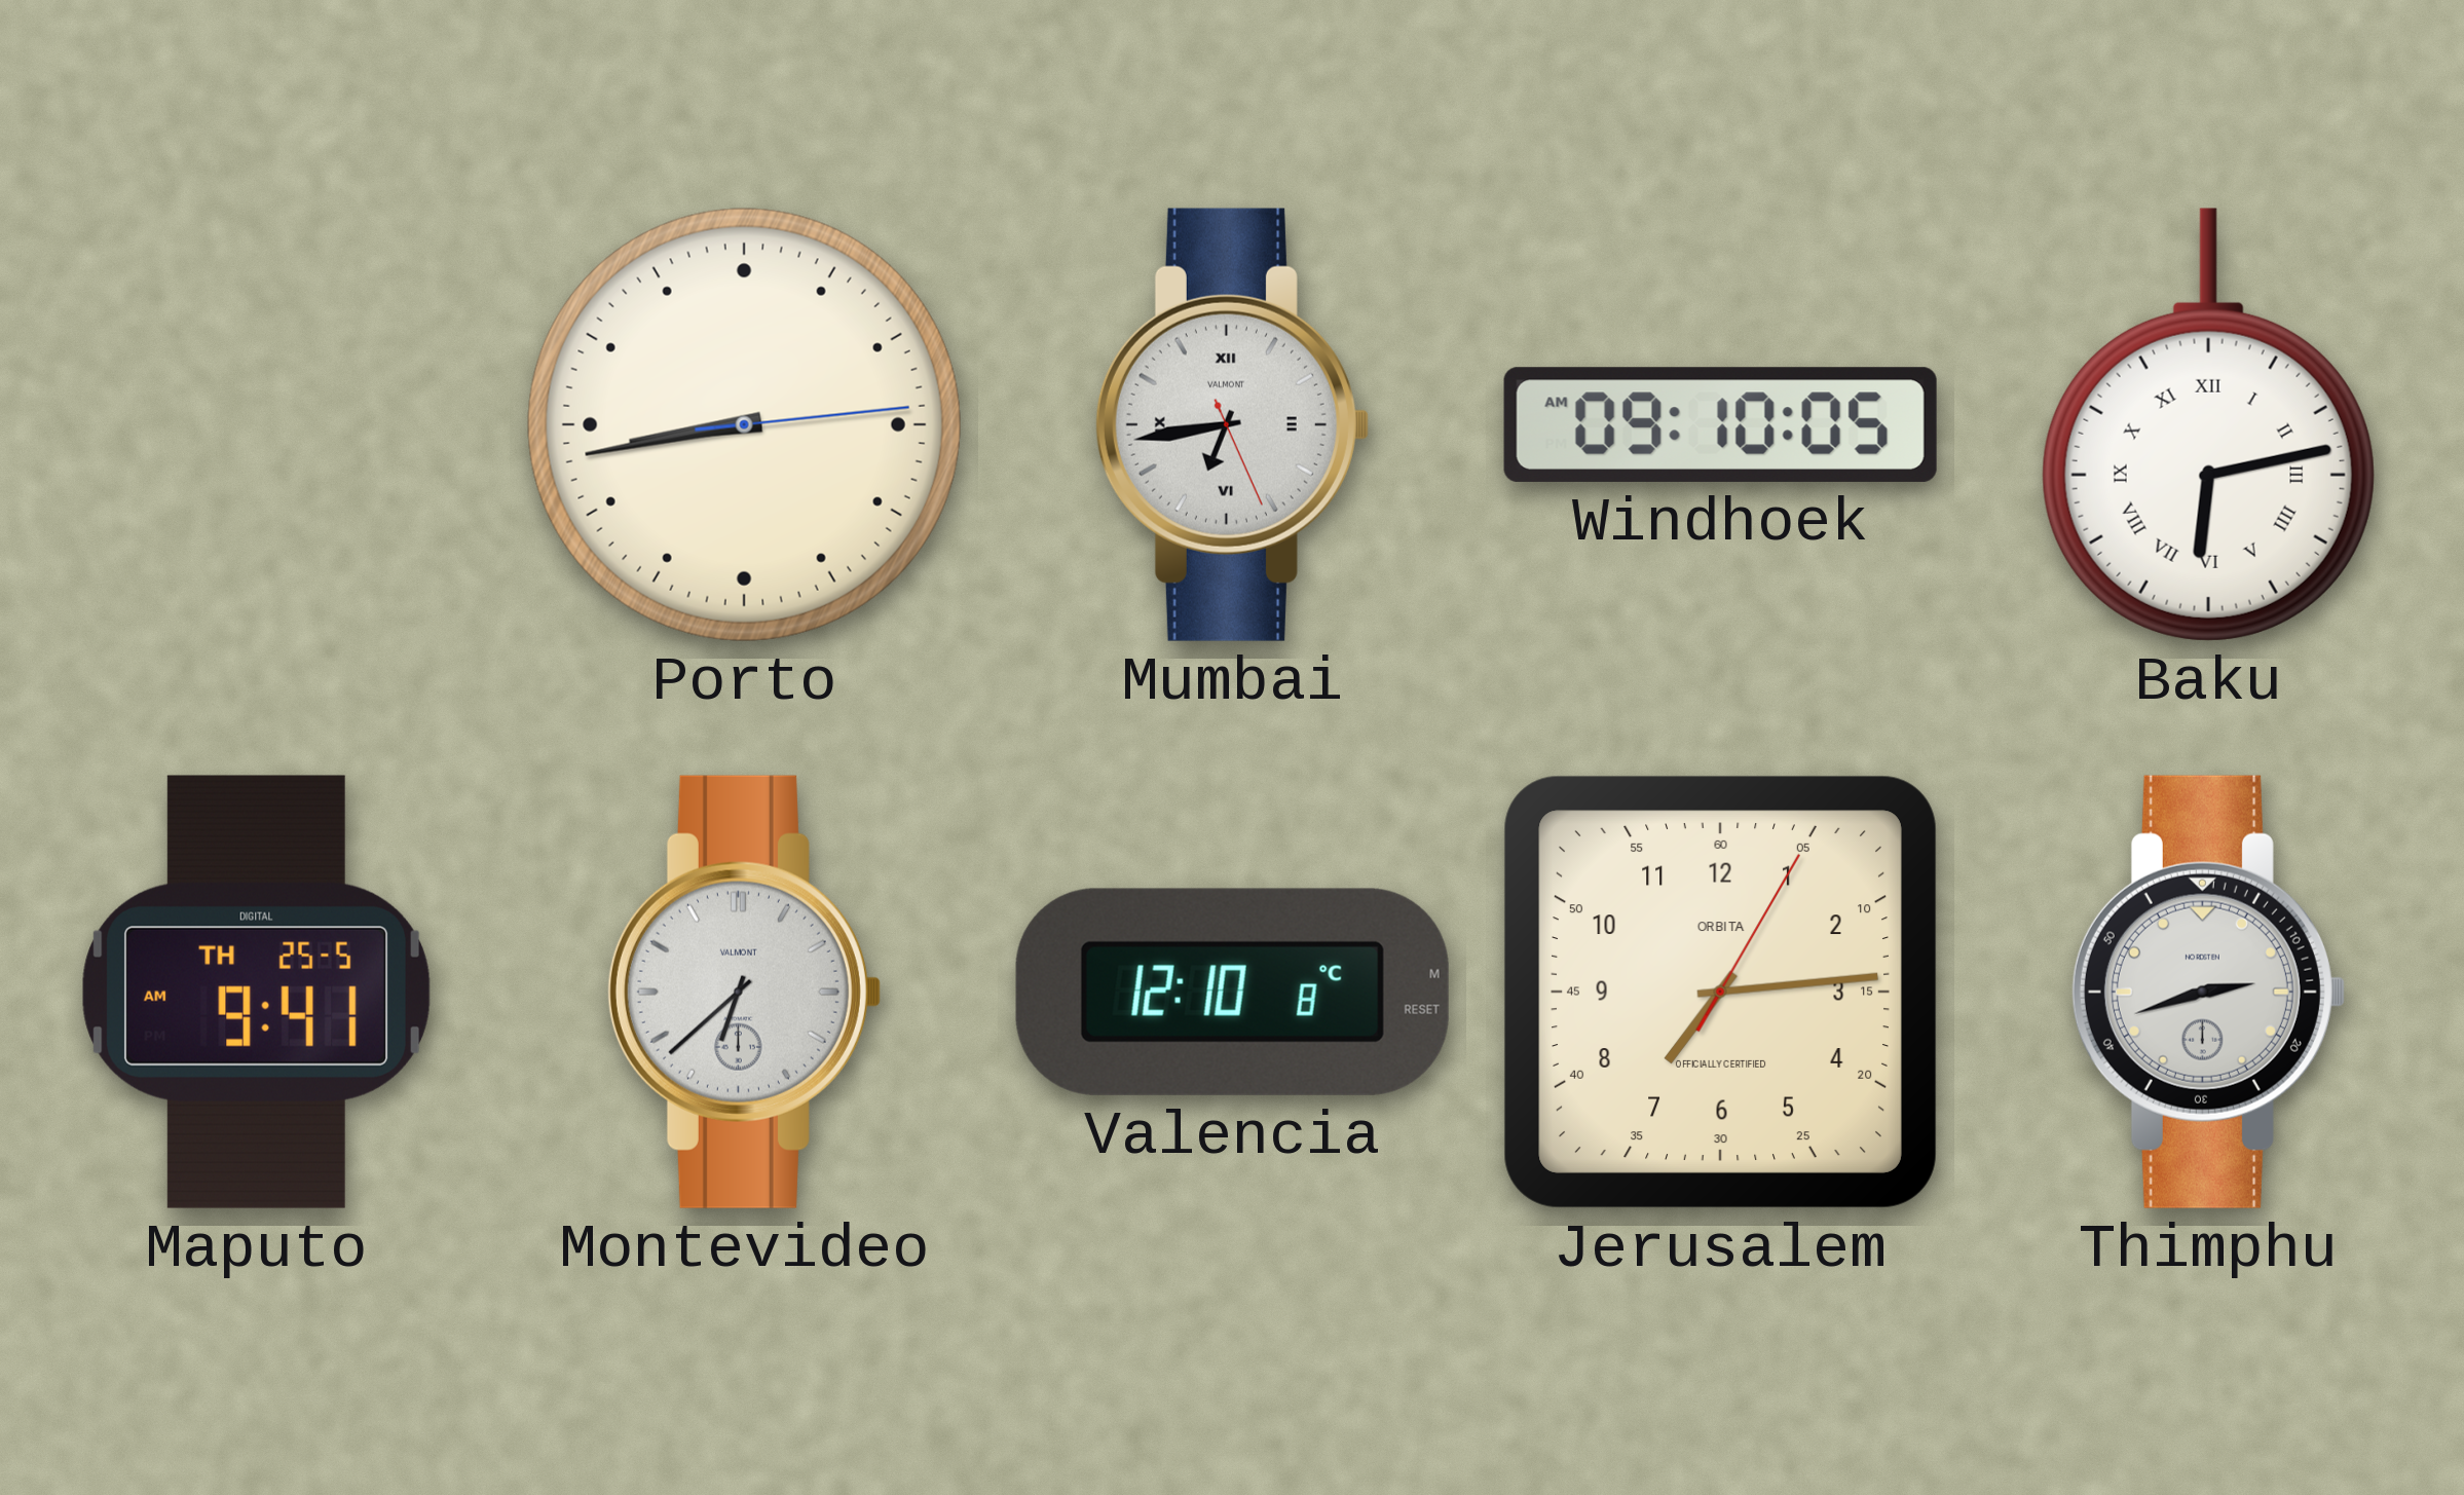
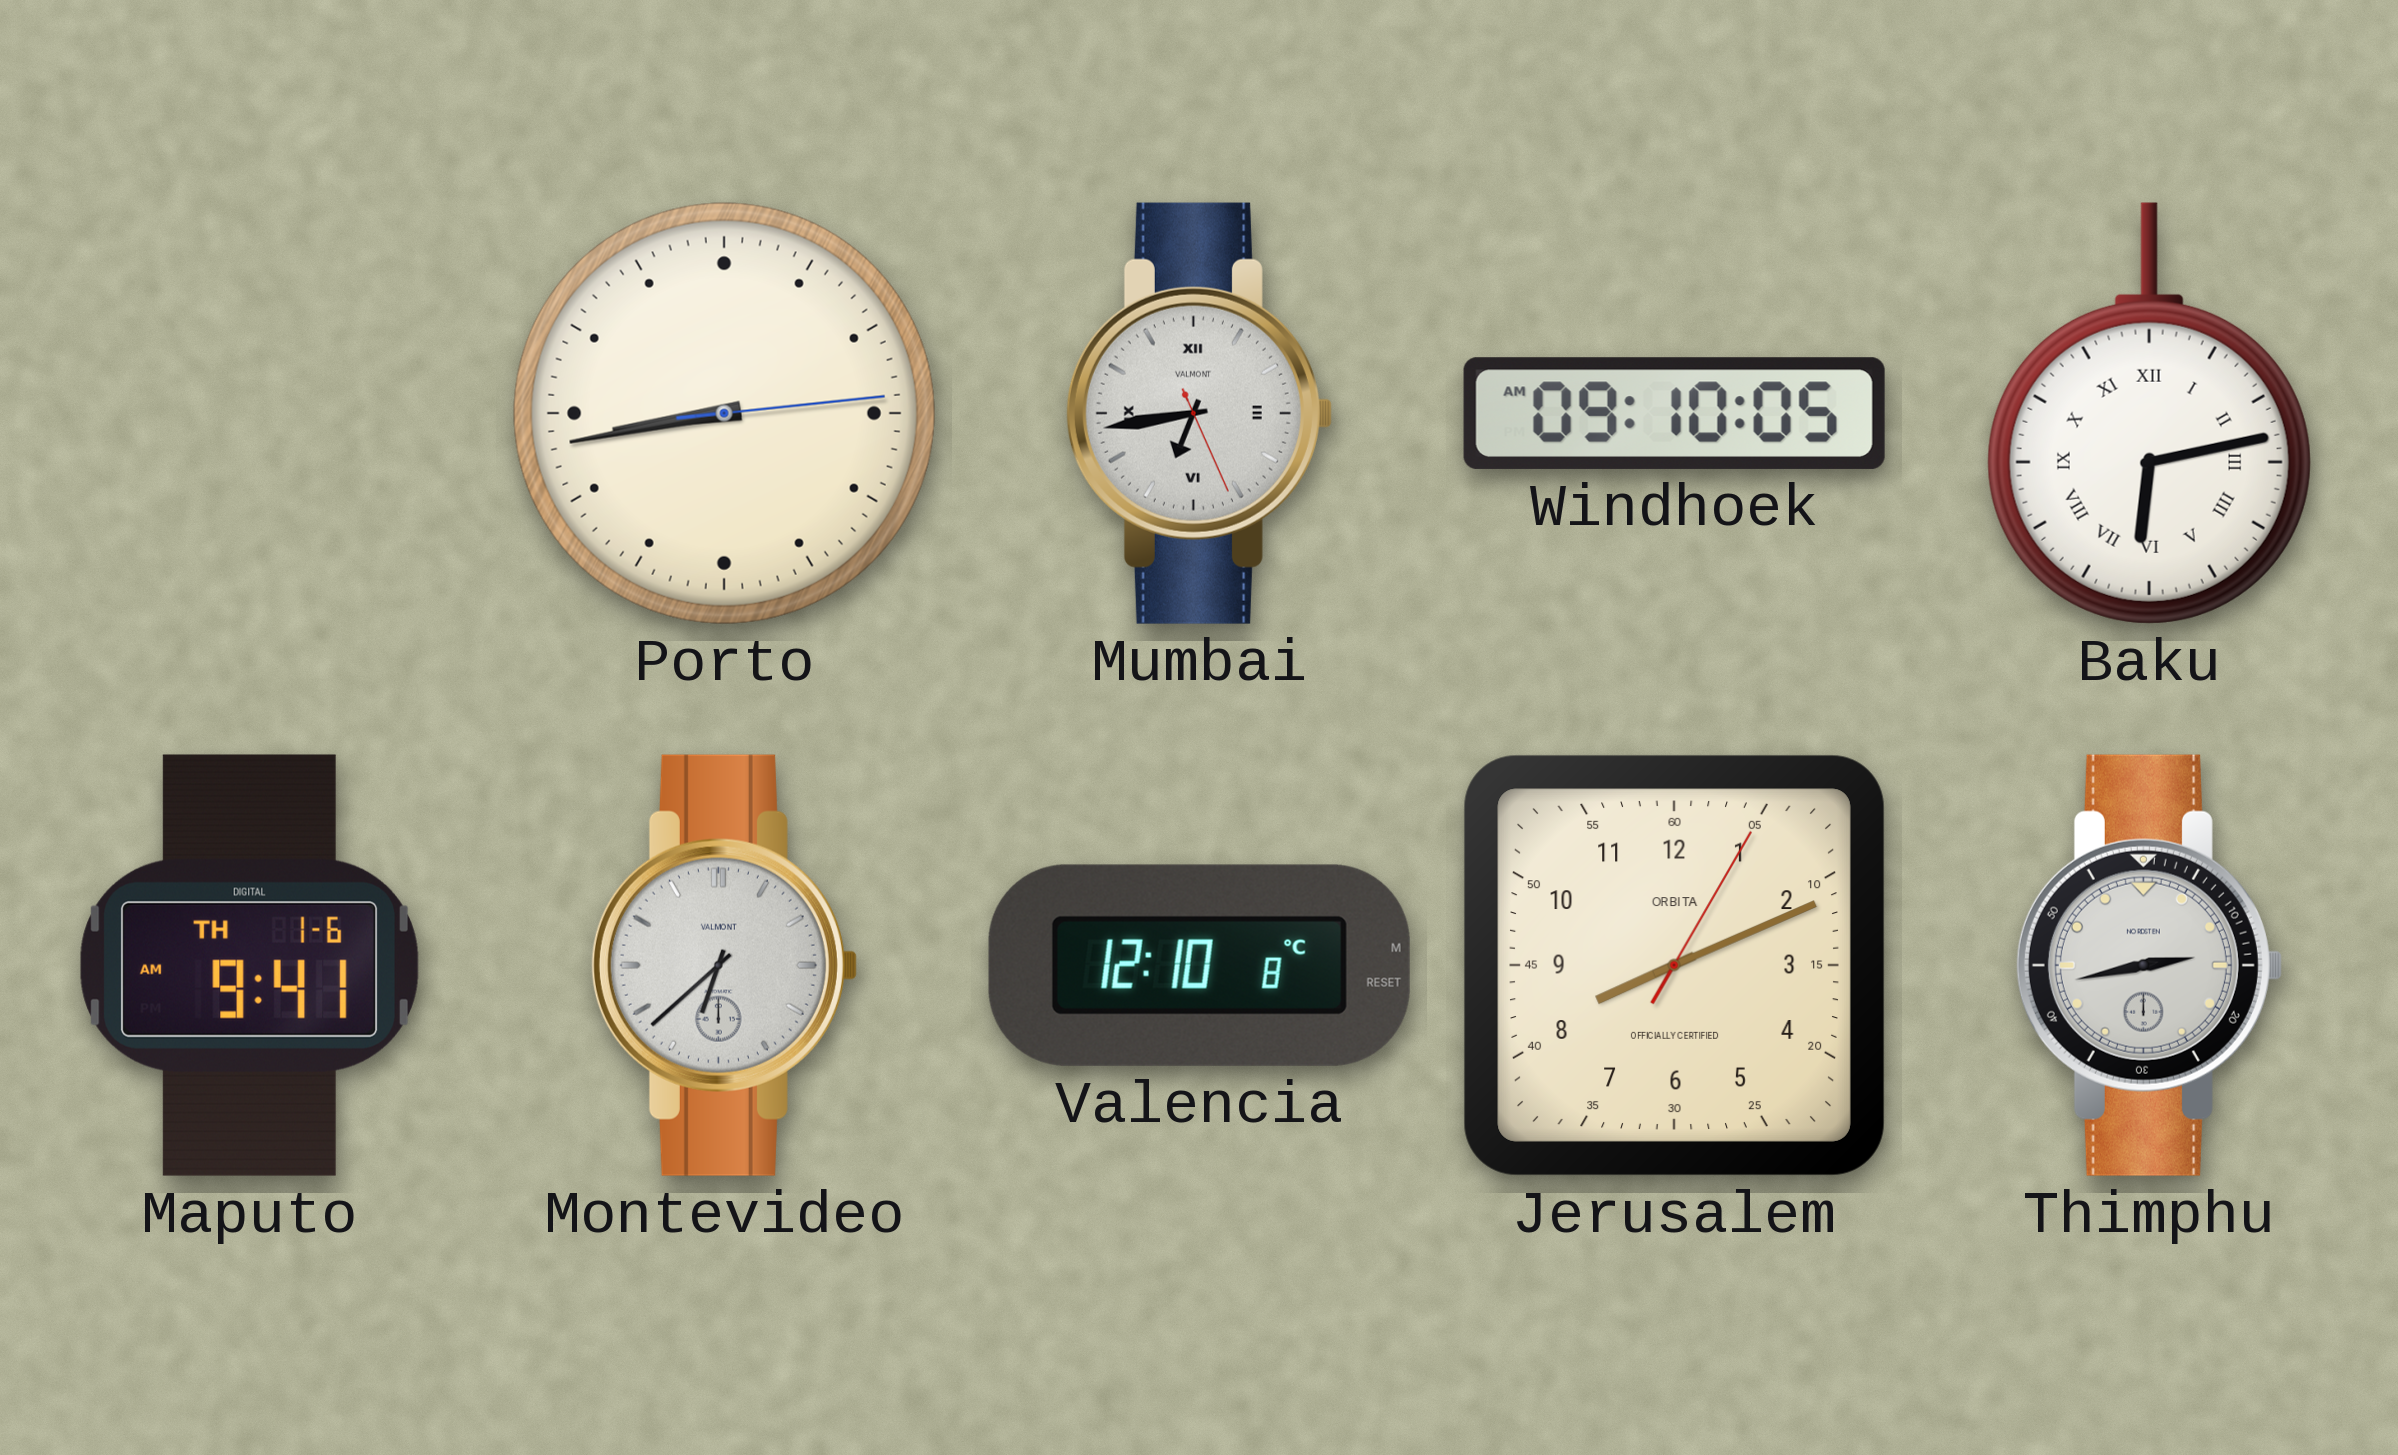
Maputo date: TH 25-5 -> TH 1-6 (249, 965)
Jerusalem: 7:14 -> 8:11 (1674, 965)
Thimphu: 2:42 -> 2:43 (2149, 965)
